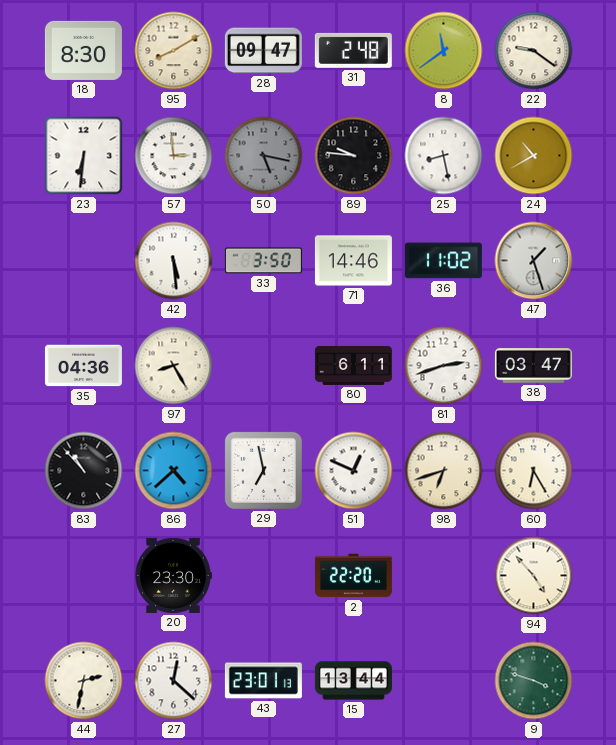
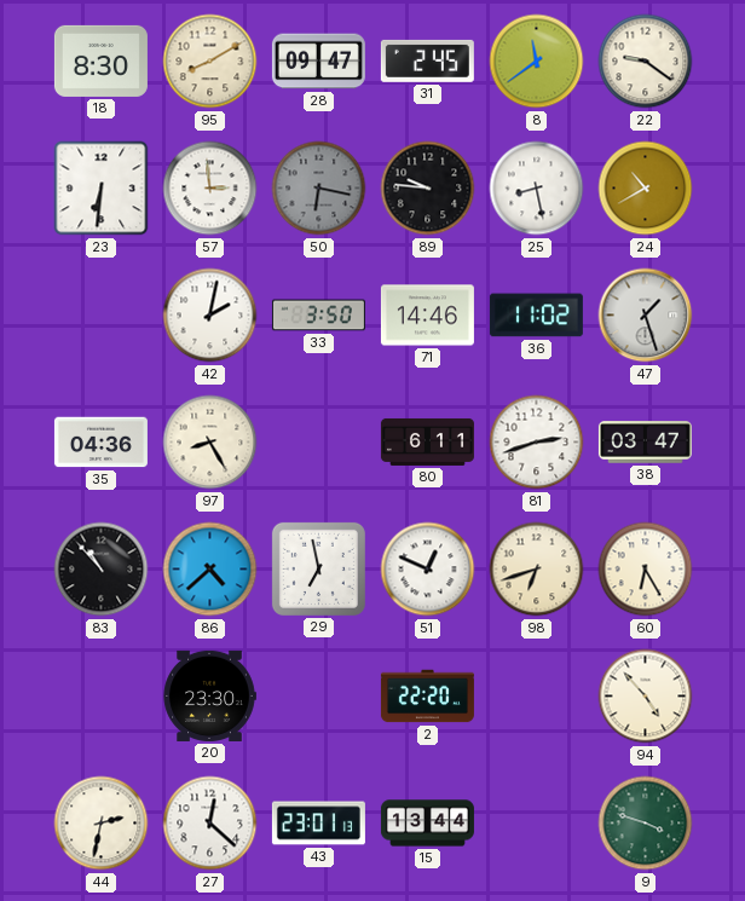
31: 2:48 -> 2:45 (427, 60)
50: 5:17 -> 6:17 (319, 189)
42: 5:29 -> 2:02 (210, 316)
